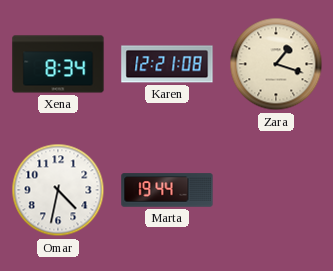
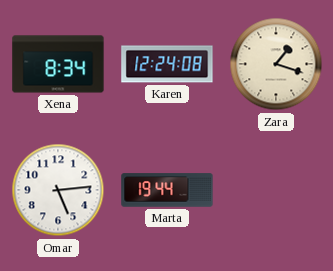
Karen: 12:21 -> 12:24 (167, 64)
Omar: 4:32 -> 5:14 (58, 190)
